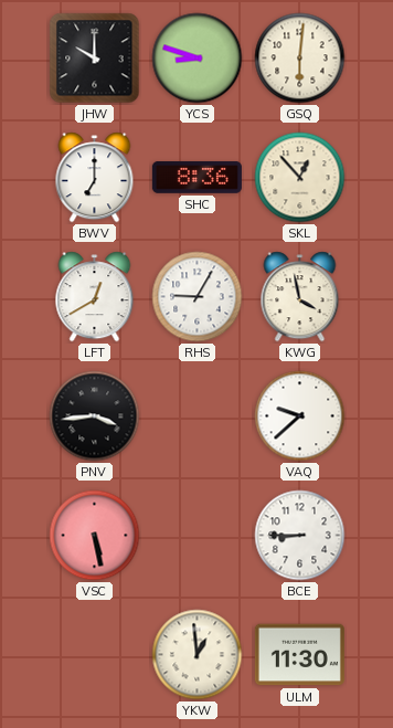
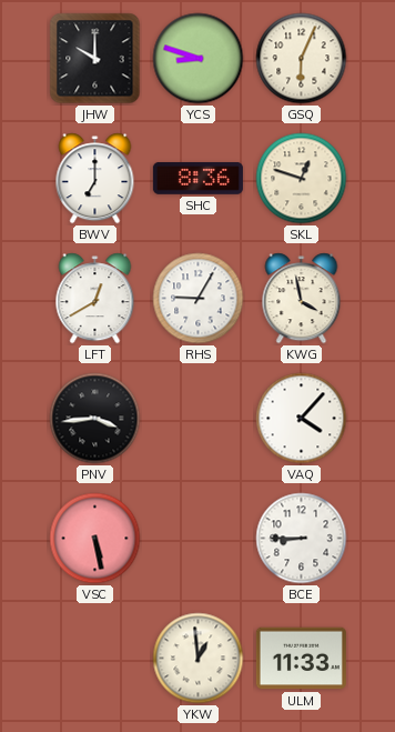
GSQ: 6:01 -> 6:04 (302, 59)
SKL: 12:53 -> 12:48 (302, 179)
VAQ: 9:38 -> 4:07 (302, 419)
ULM: 11:30 -> 11:33 (301, 659)
